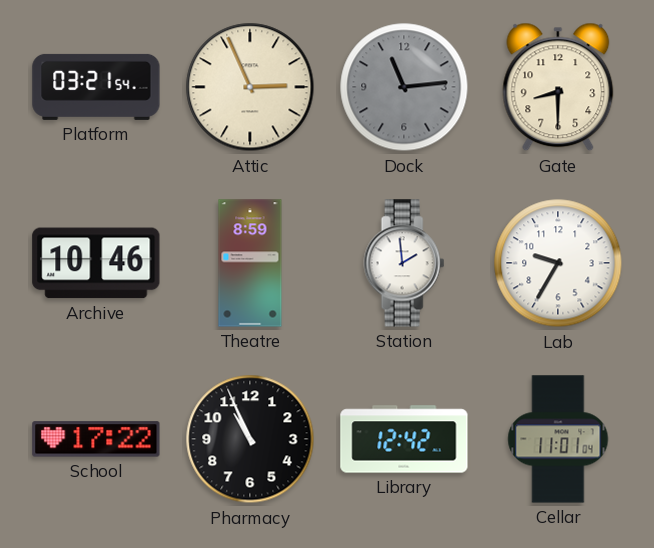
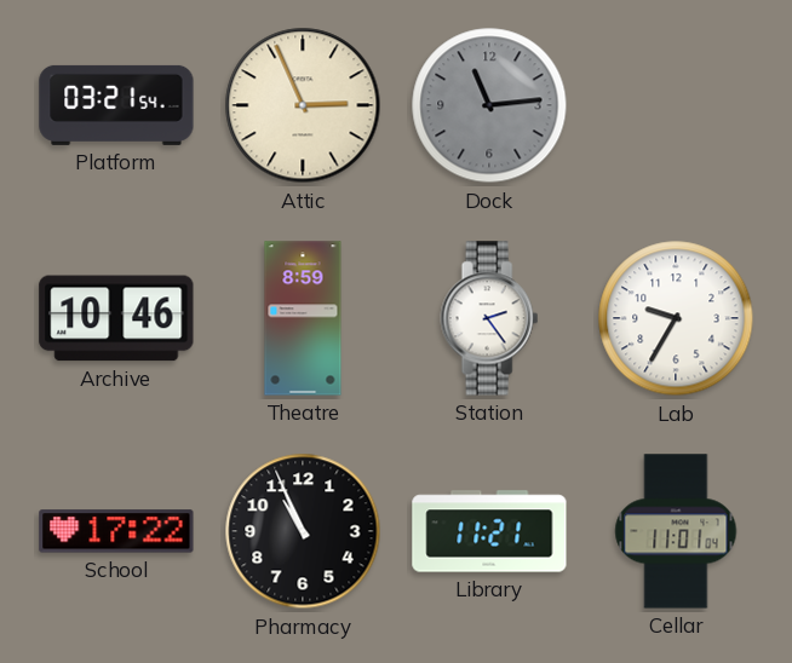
Gate: 8:30 -> none (558, 87)
Station: 1:59 -> 2:24 (489, 318)
Library: 12:42 -> 11:21 (489, 531)
